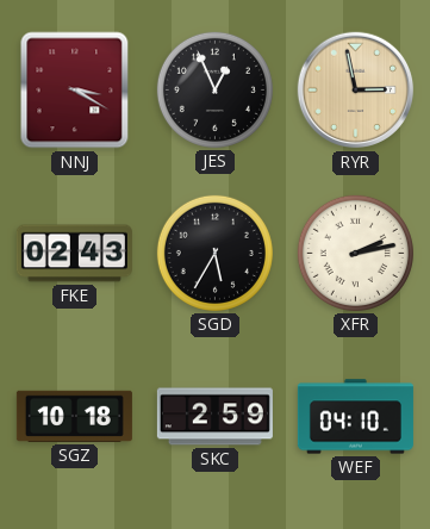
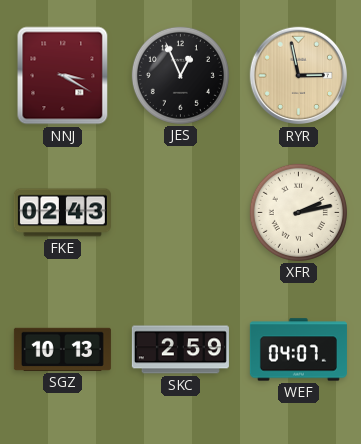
SGD: 5:35 -> none (214, 253)
SGZ: 10:18 -> 10:13 (62, 349)
WEF: 04:10 -> 04:07 (298, 350)
